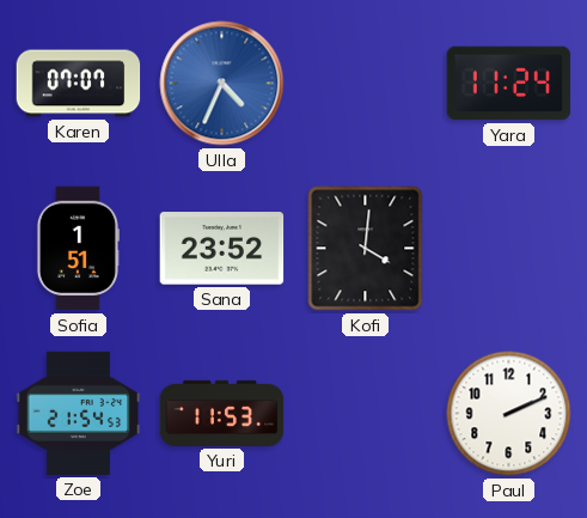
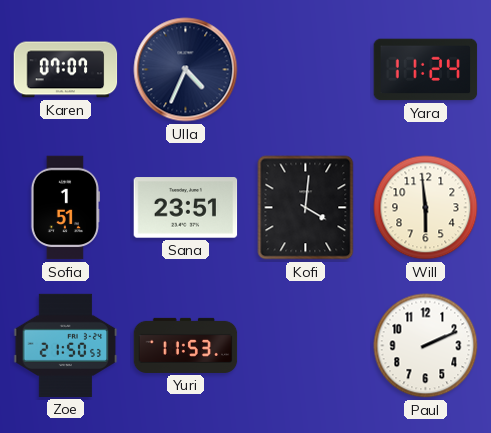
Ulla dial: blue -> navy (186, 70)
Sana: 23:52 -> 23:51 (186, 208)
Will: none -> 5:59 (426, 208)
Zoe: 21:54 -> 21:50 (66, 345)
